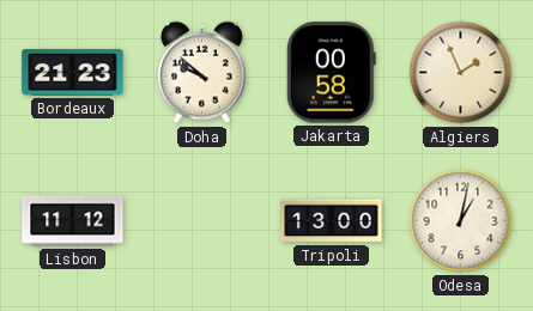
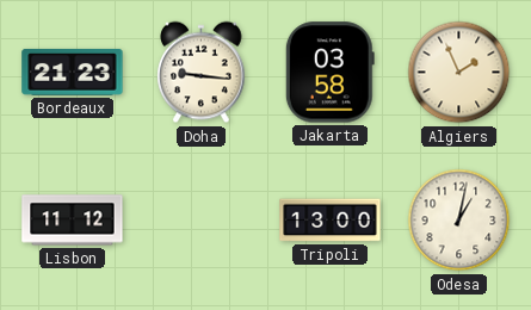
Doha: 9:52 -> 9:16 (202, 73)
Jakarta: 00:58 -> 03:58 (329, 73)
